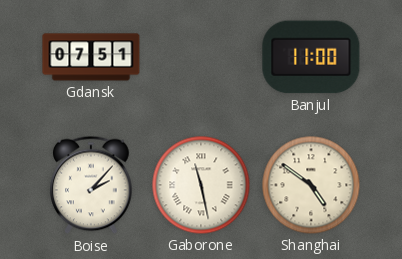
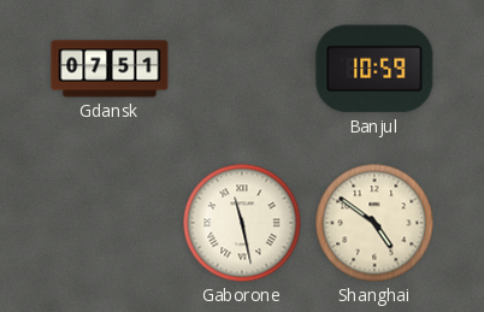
Banjul: 11:00 -> 10:59 (374, 69)
Boise: 2:07 -> none (91, 185)
